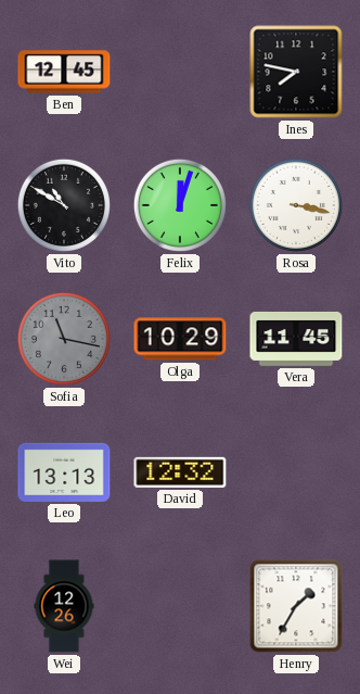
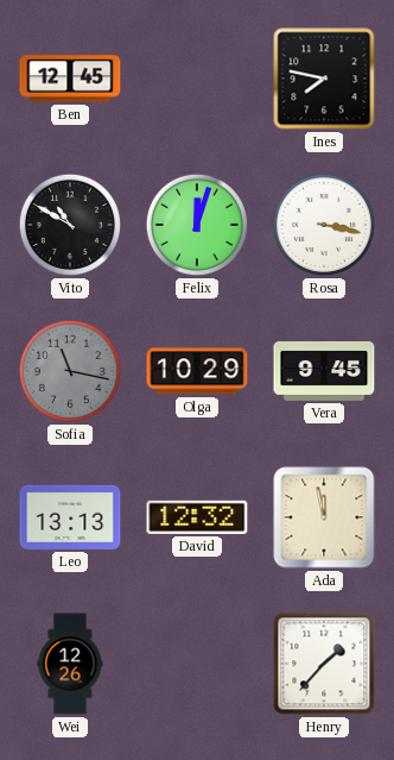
Vera: 11:45 -> 9:45 (324, 371)
Ada: none -> 11:58 (324, 517)
Henry: 1:35 -> 1:37 (324, 664)
